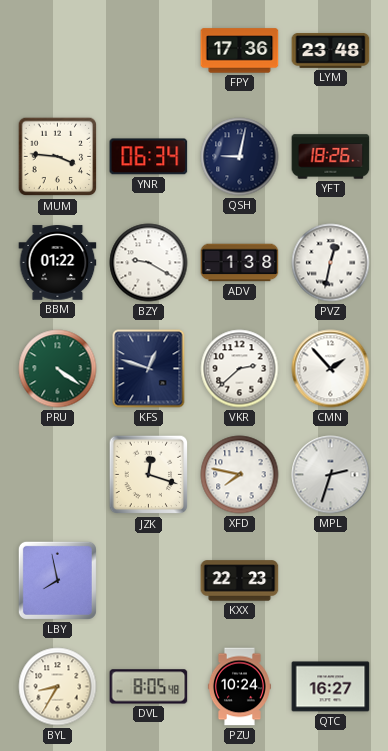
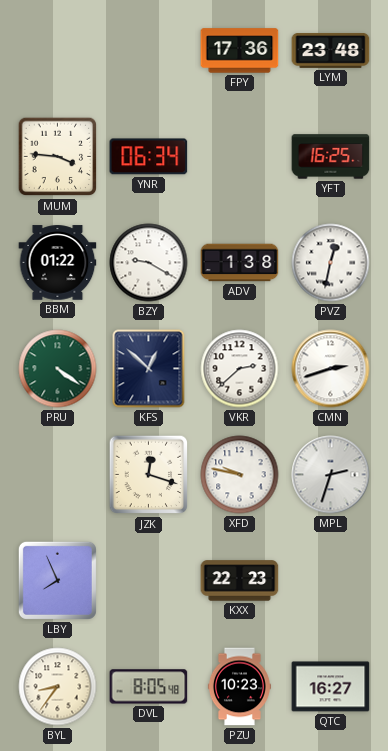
QSH: 9:02 -> none (240, 157)
YFT: 18:26 -> 16:25 (331, 157)
KFS: 12:48 -> 12:52 (149, 369)
CMN: 1:53 -> 2:42 (331, 369)
XFD: 7:47 -> 9:47 (240, 475)
LBY: 7:58 -> 7:56 (57, 580)
BYL: 8:35 -> 8:36 (58, 687)
PZU: 10:24 -> 10:23 (239, 687)
